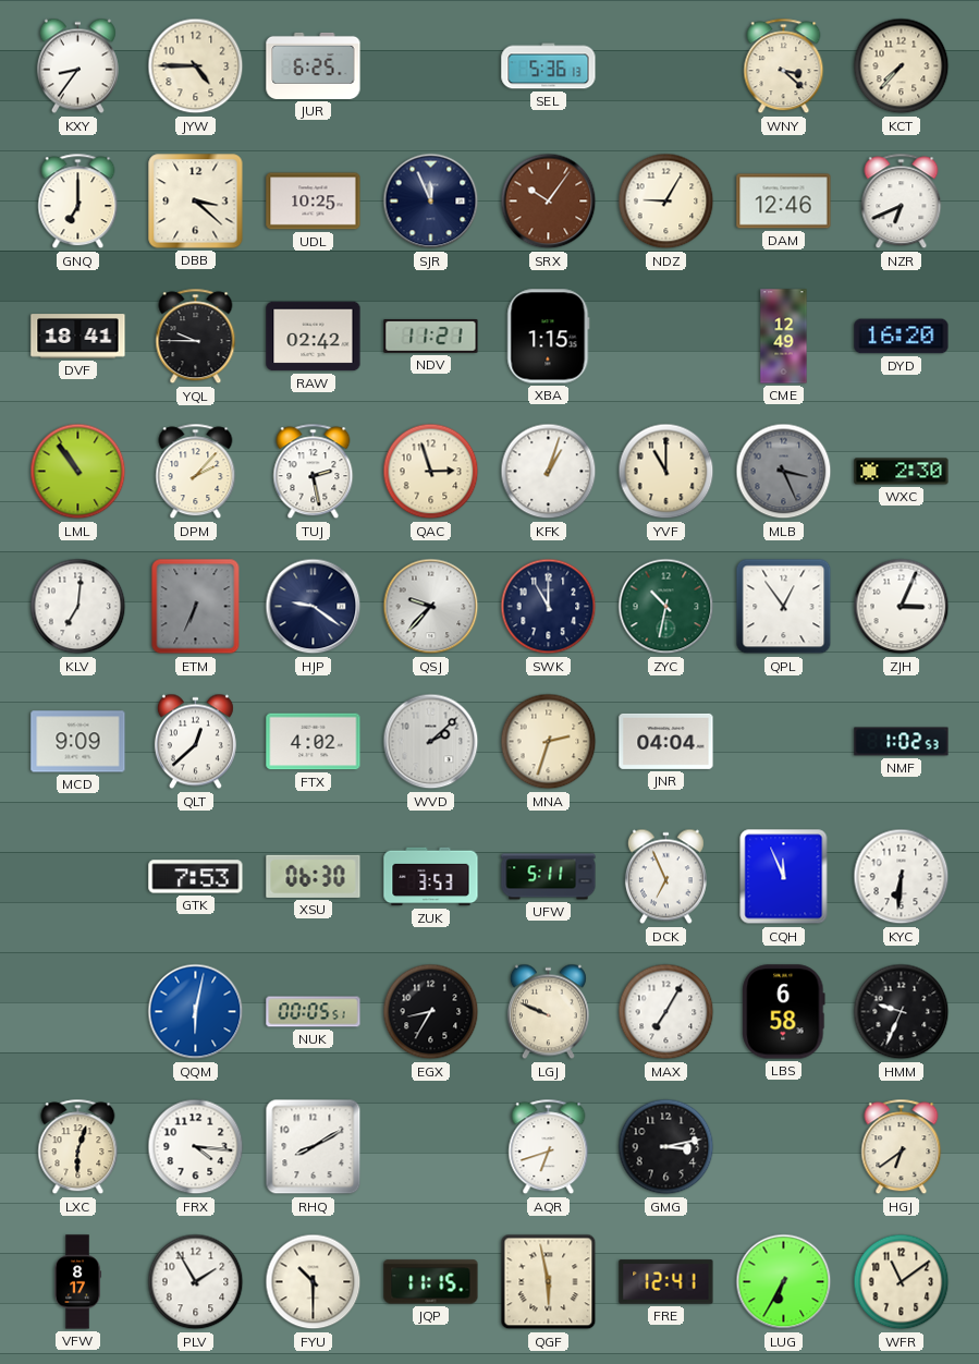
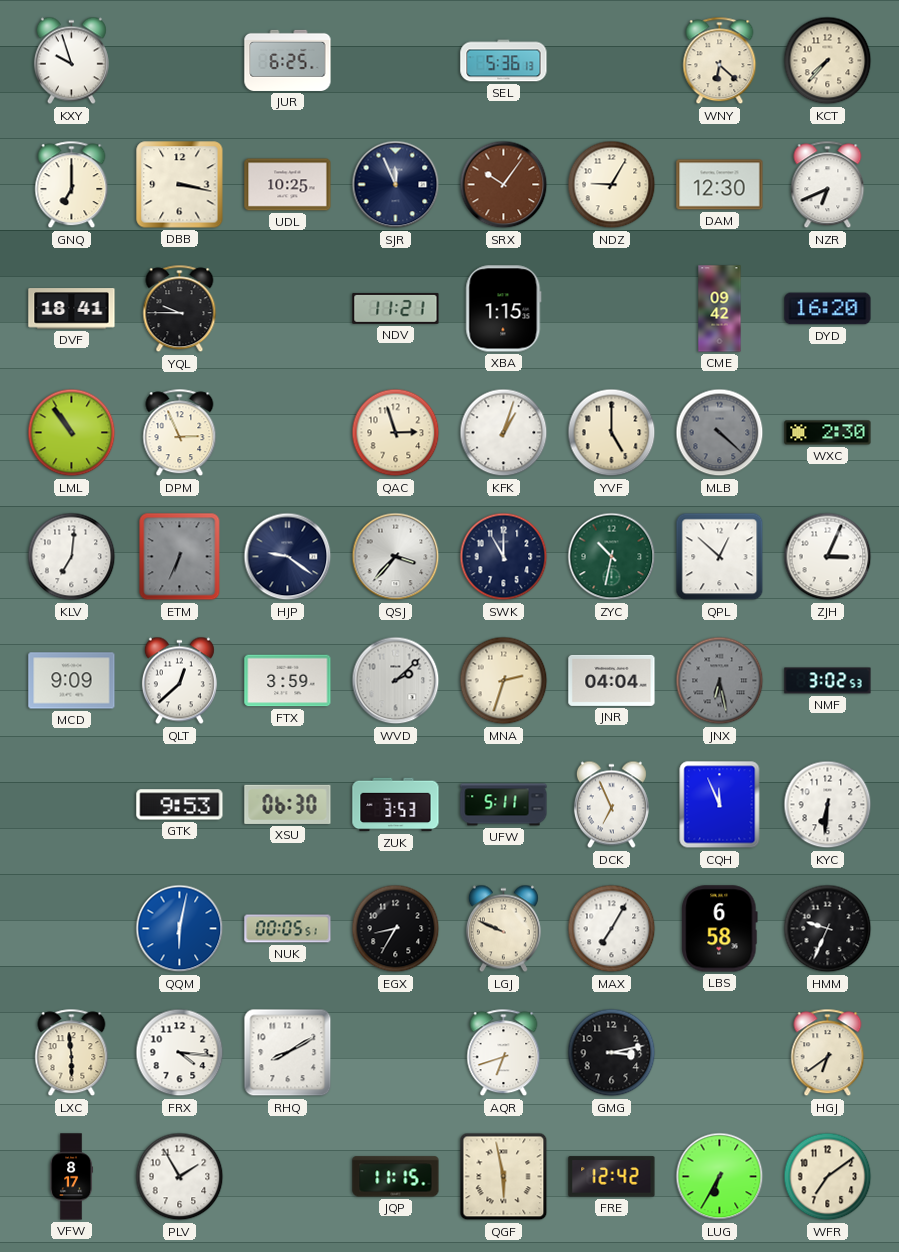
KXY: 8:36 -> 9:57 (71, 61)
JYW: 4:45 -> none (196, 66)
WNY: 3:22 -> 6:22 (720, 61)
DBB: 3:22 -> 3:17 (180, 185)
DAM: 12:46 -> 12:30 (720, 185)
RAW: 02:42 -> none (314, 337)
CME: 12:49 -> 09:42 (720, 309)
DPM: 2:07 -> 2:56 (180, 433)
TUJ: 2:28 -> none (314, 472)
YVF: 11:00 -> 5:00 (612, 433)
MLB: 3:26 -> 4:22 (720, 433)
QSJ: 9:37 -> 3:37 (396, 557)
QPL: 12:54 -> 12:52 (720, 557)
FTX: 4:02 -> 3:59 (288, 681)
JNX: none -> 6:28 (720, 681)
NMF: 1:02 -> 3:02 (828, 681)
GTK: 7:53 -> 9:53 (180, 805)
LXC: 6:03 -> 5:59 (72, 1053)
FYU: 10:30 -> none (314, 1282)
FRE: 12:41 -> 12:42 (612, 1177)
WFR: 11:09 -> 7:09 (828, 1177)
